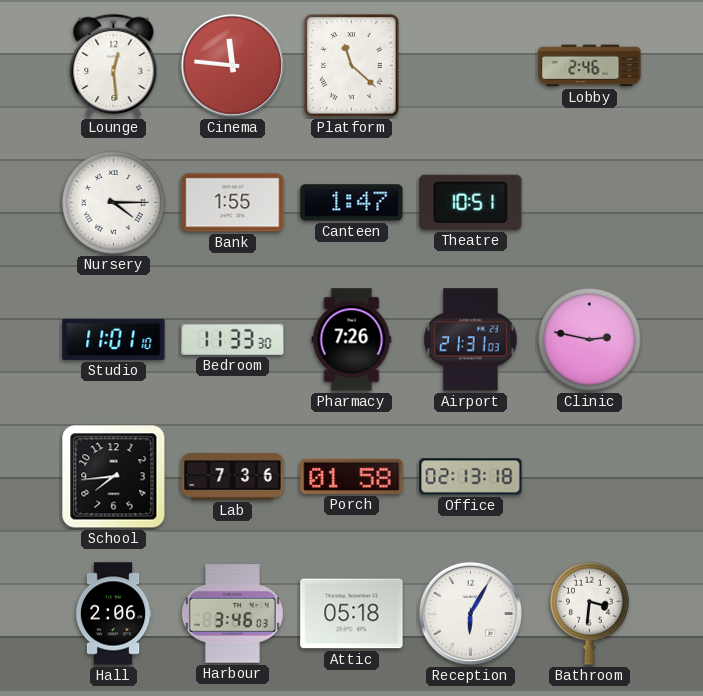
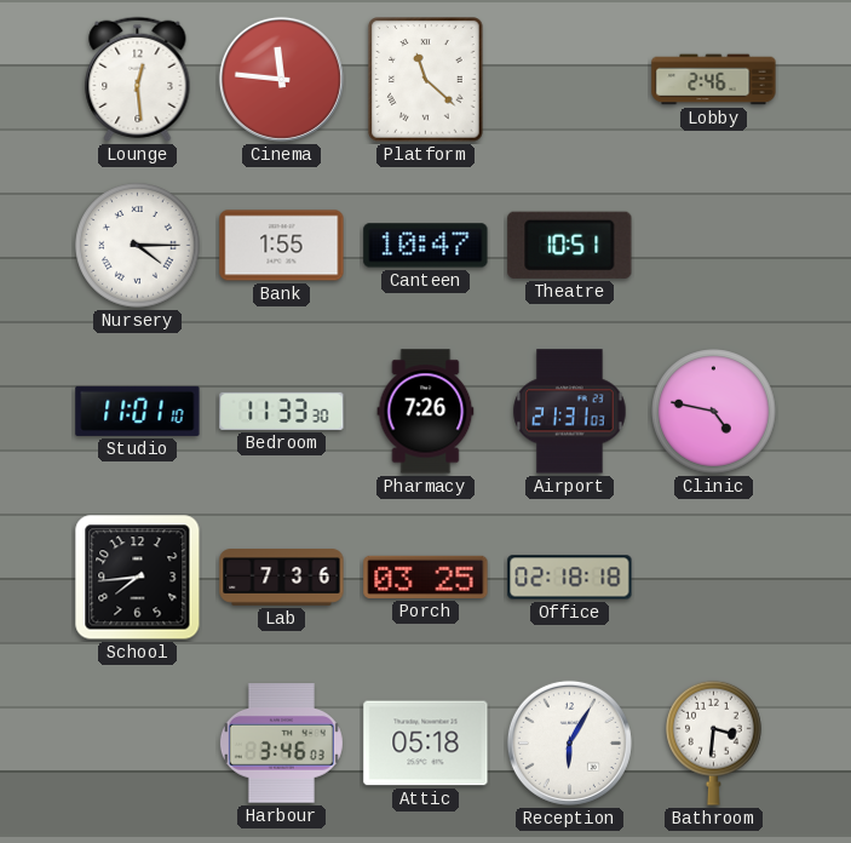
Canteen: 1:47 -> 10:47 (426, 246)
Clinic: 2:47 -> 4:47 (714, 412)
Porch: 01:58 -> 03:25 (426, 577)
Office: 02:13 -> 02:18 (570, 578)
Hall: 2:06 -> none (113, 614)
